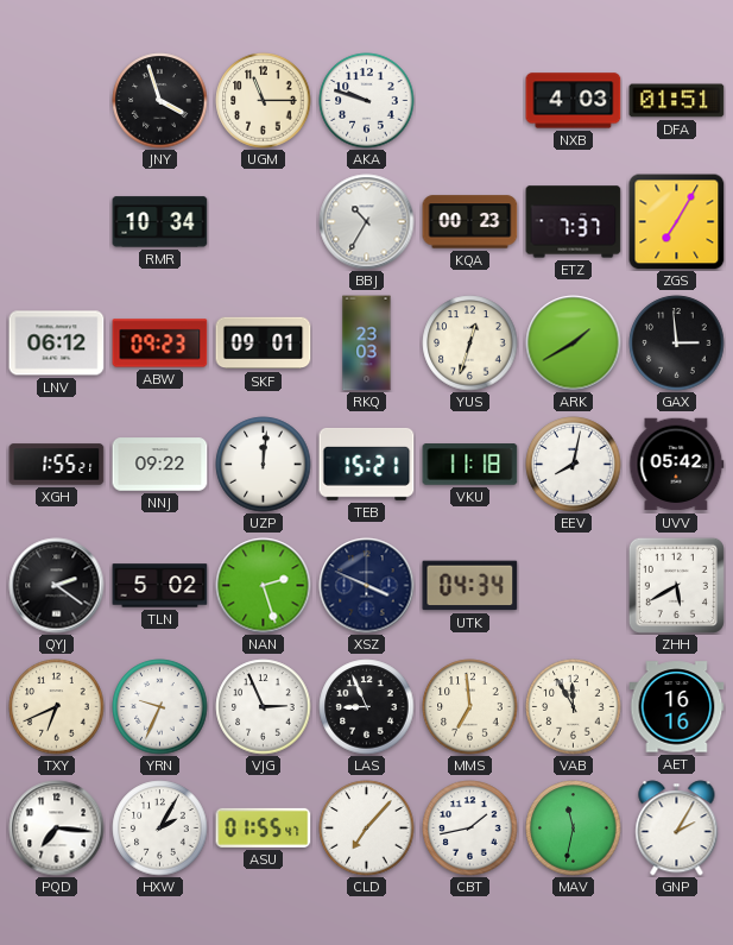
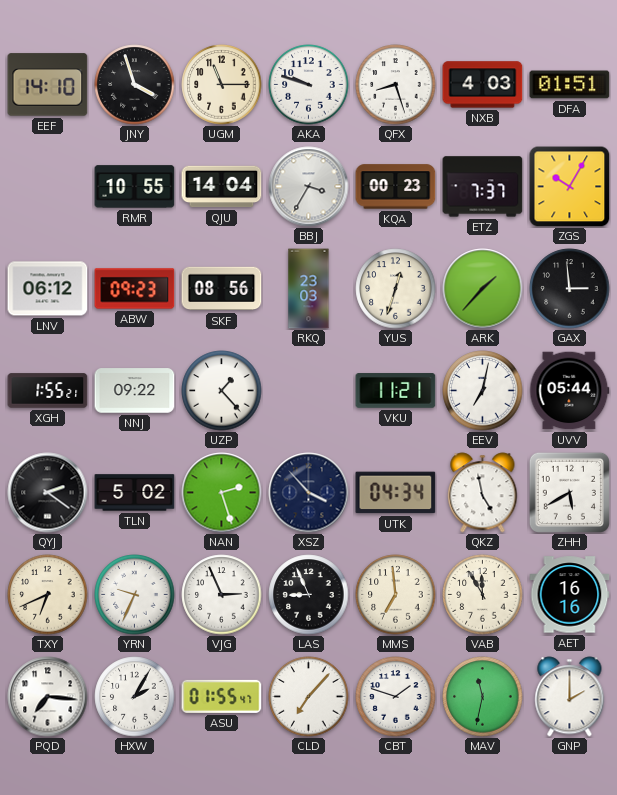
EEF: none -> 14:10 (48, 85)
QFX: none -> 8:27 (396, 85)
RMR: 10:34 -> 10:55 (135, 187)
QJU: none -> 14:04 (222, 187)
BBJ: 10:35 -> 3:35 (309, 187)
ZGS: 7:05 -> 10:05 (570, 187)
SKF: 09:01 -> 08:56 (222, 289)
ARK: 1:40 -> 1:37 (483, 289)
UZP: 12:01 -> 1:23 (222, 391)
TEB: 15:21 -> none (367, 465)
VKU: 11:18 -> 11:21 (396, 391)
EEV: 8:02 -> 7:02 (483, 391)
UVV: 05:42 -> 05:44 (570, 391)
XSZ: 3:49 -> 3:53 (309, 493)
QKZ: none -> 4:58 (483, 493)
CBT: 1:43 -> 1:48 (396, 697)
GNP: 2:05 -> 2:00 (570, 697)
